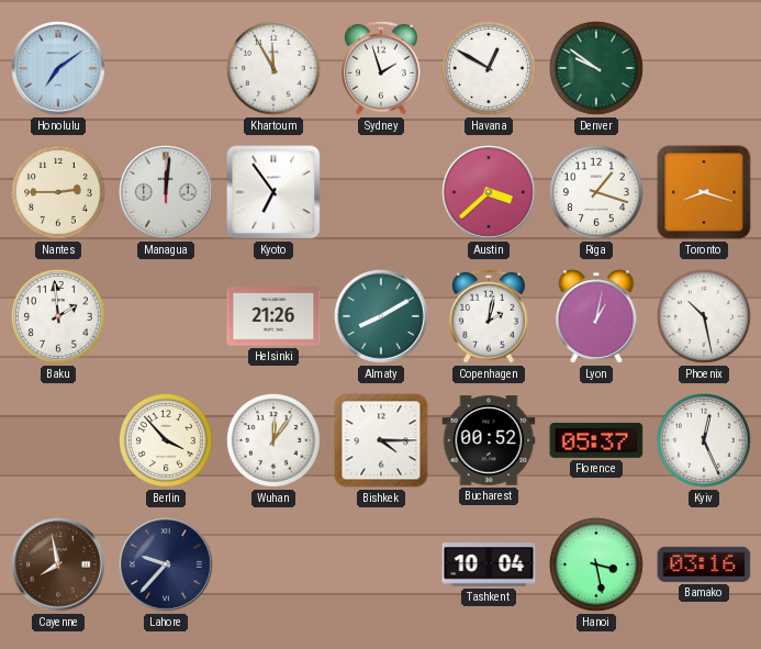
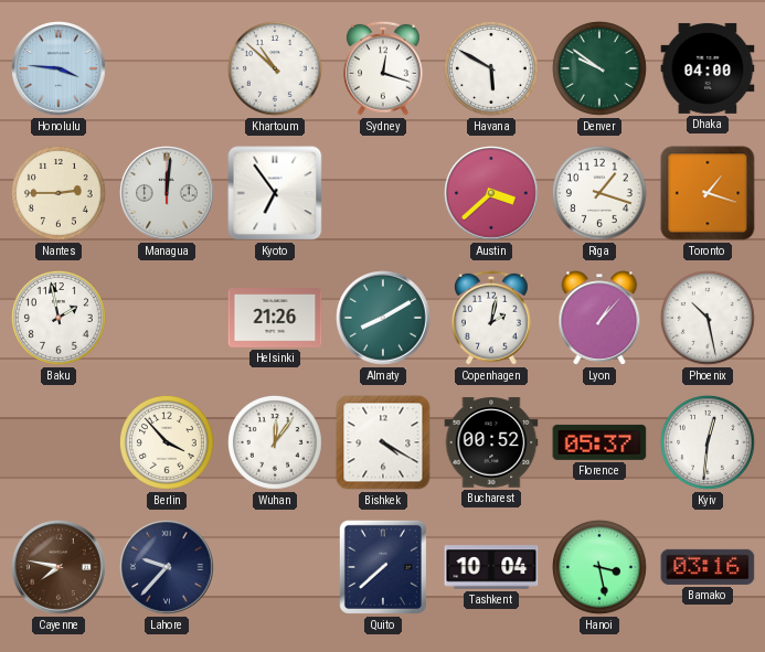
Honolulu: 7:09 -> 3:46 (59, 68)
Khartoum: 11:55 -> 10:52 (275, 68)
Sydney: 1:57 -> 12:18 (384, 68)
Havana: 12:50 -> 5:50 (491, 68)
Dhaka: none -> 04:00 (708, 68)
Toronto: 8:18 -> 1:18 (708, 193)
Baku: 1:59 -> 1:58 (59, 318)
Lyon: 1:02 -> 1:07 (599, 318)
Bishkek: 4:15 -> 4:20 (383, 442)
Kyiv: 12:26 -> 12:31 (708, 442)
Cayenne: 7:58 -> 7:47 (59, 567)
Quito: none -> 7:38 (383, 567)
